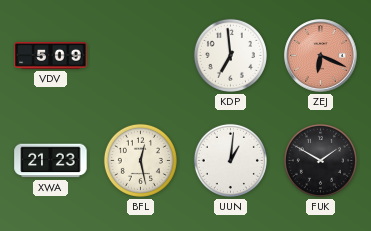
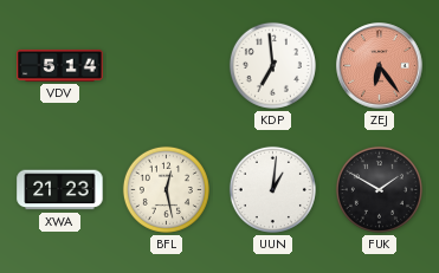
VDV: 5:09 -> 5:14 (60, 65)
ZEJ: 6:19 -> 6:24 (380, 66)
